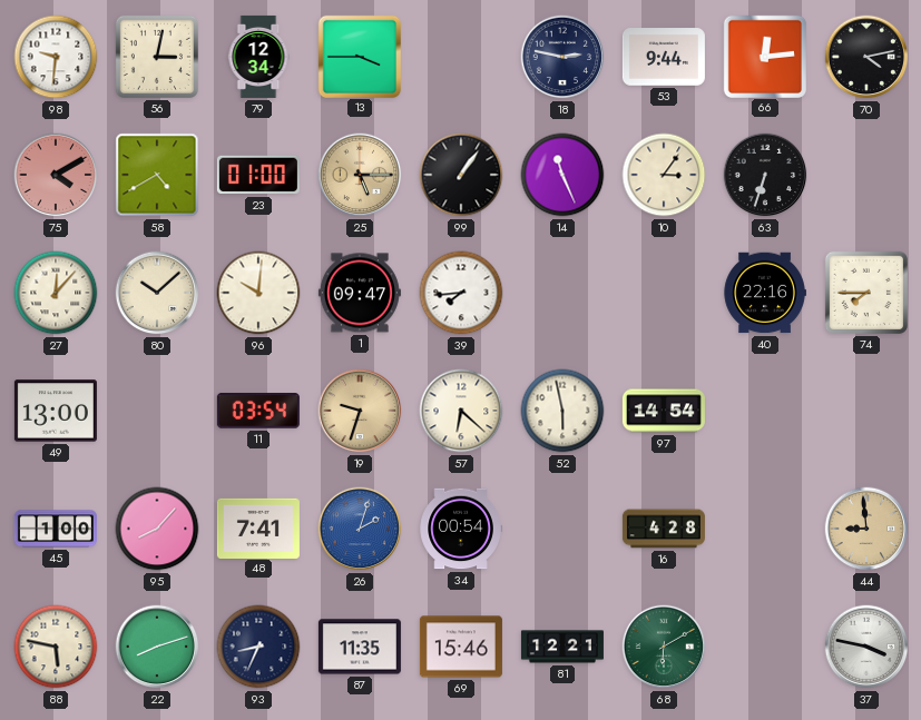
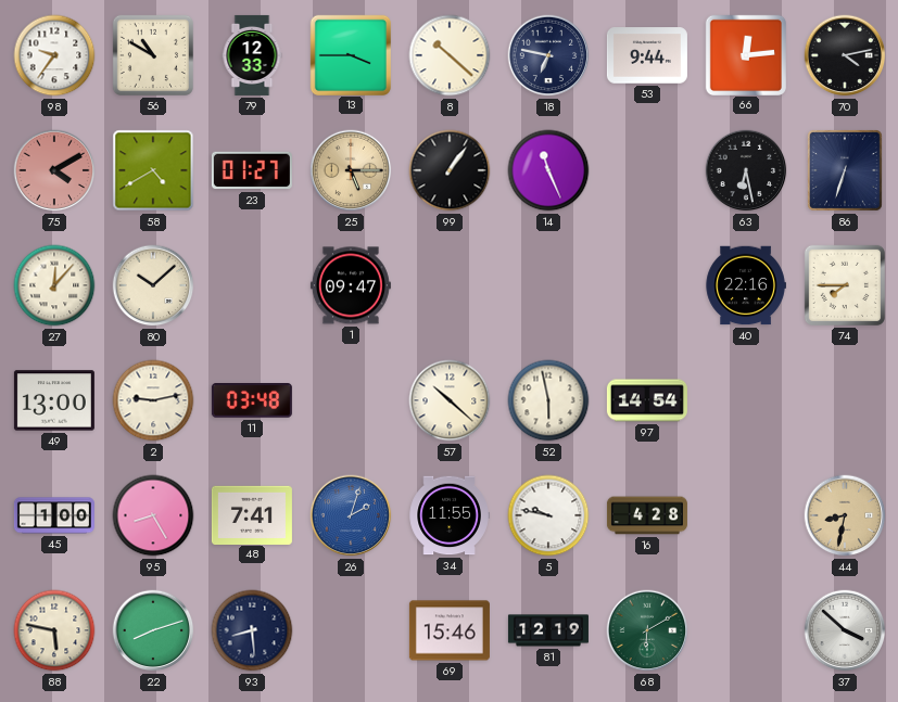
98: 9:31 -> 9:36 (54, 55)
56: 3:02 -> 10:50 (153, 55)
79: 12:34 -> 12:33 (252, 55)
8: none -> 10:22 (450, 55)
18: 2:47 -> 6:47 (548, 55)
23: 01:00 -> 01:27 (252, 170)
10: 3:06 -> none (664, 175)
63: 6:33 -> 6:28 (746, 170)
86: none -> 6:33 (845, 171)
96: 10:01 -> none (258, 293)
39: 7:44 -> none (461, 293)
2: none -> 9:13 (153, 400)
11: 03:54 -> 03:48 (252, 400)
19: 9:33 -> none (360, 411)
57: 6:22 -> 10:22 (450, 400)
95: 8:07 -> 8:25 (153, 515)
34: 00:54 -> 11:55 (450, 515)
5: none -> 9:47 (548, 515)
44: 8:59 -> 8:32 (845, 515)
93: 8:34 -> 8:29 (252, 630)
87: 11:35 -> none (360, 647)
81: 12:21 -> 12:19 (548, 630)
37: 3:47 -> 3:52 (845, 630)
